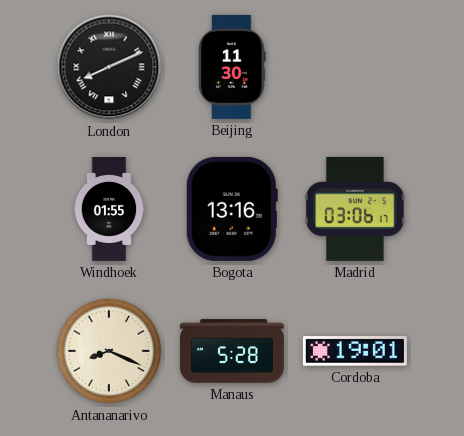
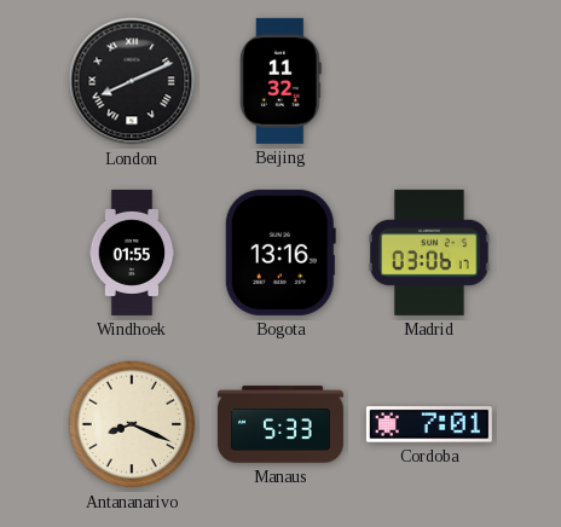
Beijing: 11:30 -> 11:32 (282, 81)
Manaus: 5:28 -> 5:33 (280, 424)
Cordoba: 19:01 -> 7:01 (429, 424)
